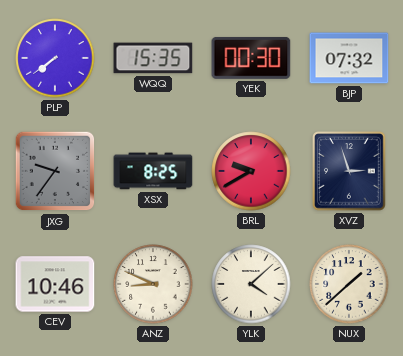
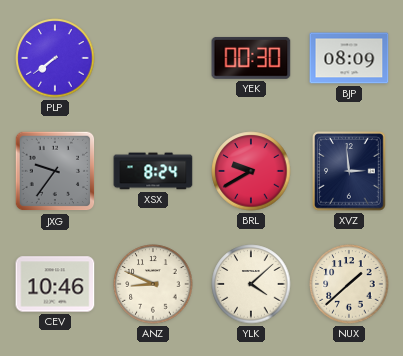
WQQ: 15:35 -> none (153, 58)
BJP: 07:32 -> 08:09 (349, 58)
XSX: 8:25 -> 8:24 (153, 171)
XVZ: 2:57 -> 2:59 (350, 171)
